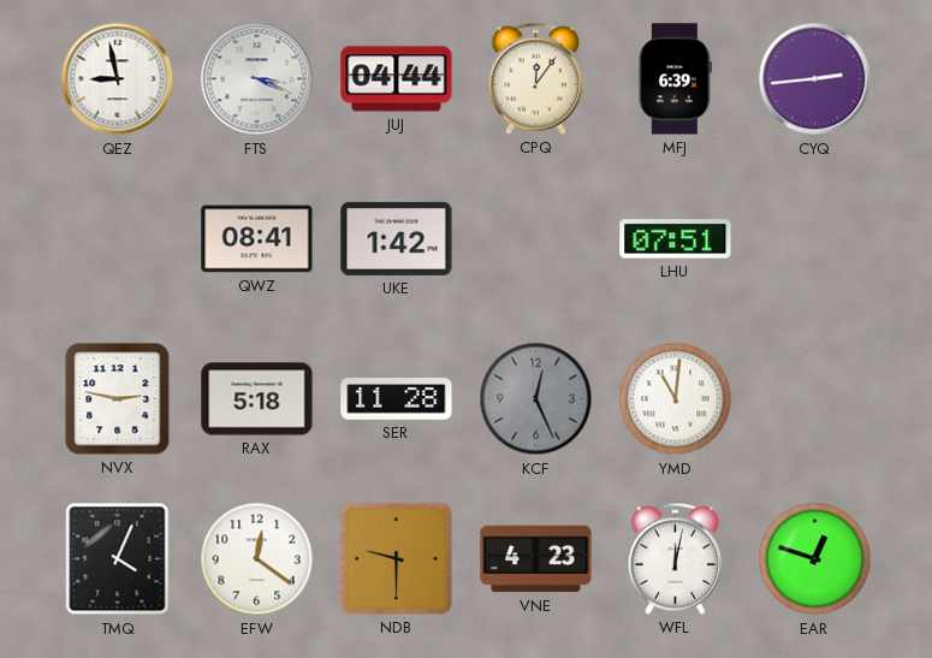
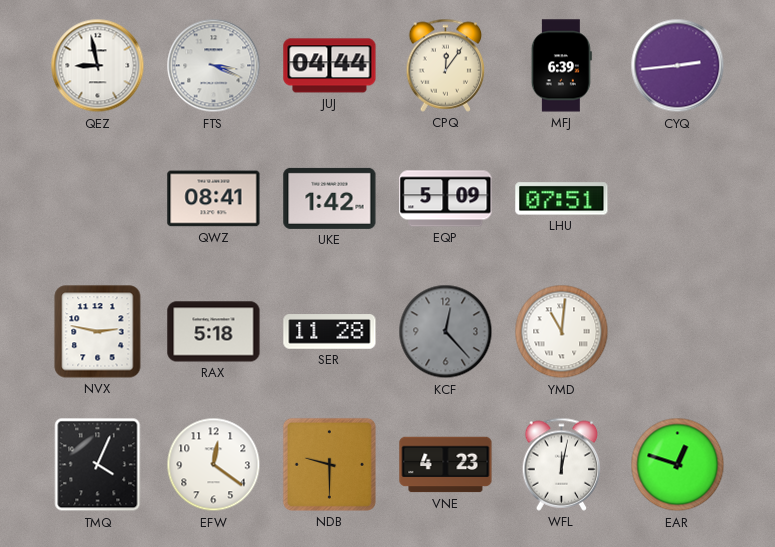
EQP: none -> 5:09 (446, 199)
KCF: 12:26 -> 12:23 (446, 332)
